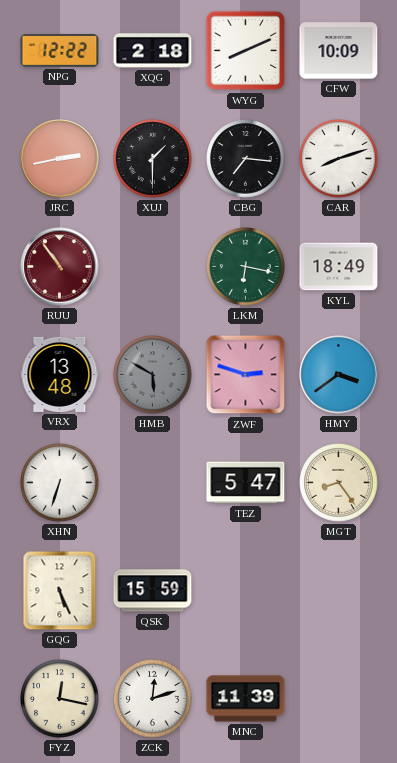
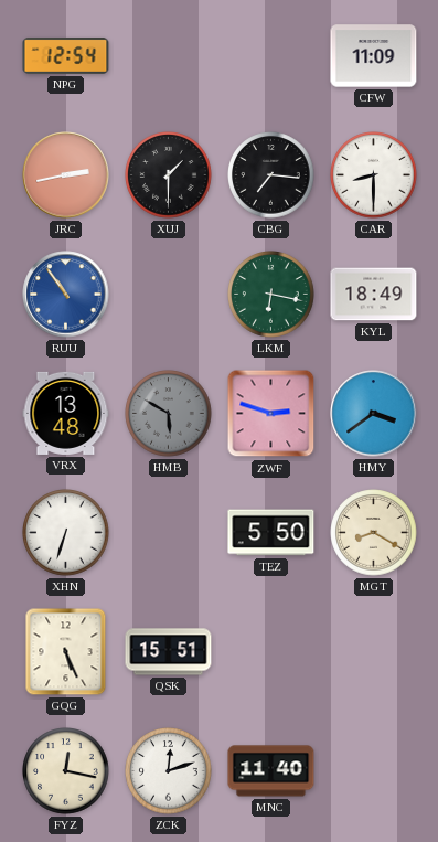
NPG: 12:22 -> 12:54 (66, 55)
XQG: 2:18 -> none (153, 51)
WYG: 8:11 -> none (246, 51)
CFW: 10:09 -> 11:09 (374, 56)
CAR: 8:12 -> 8:30 (374, 175)
RUU dial: burgundy -> blue (66, 295)
TEZ: 5:47 -> 5:50 (271, 533)
MGT: 8:24 -> 8:20 (374, 533)
QSK: 15:59 -> 15:51 (169, 652)
MNC: 11:39 -> 11:40 (271, 771)
